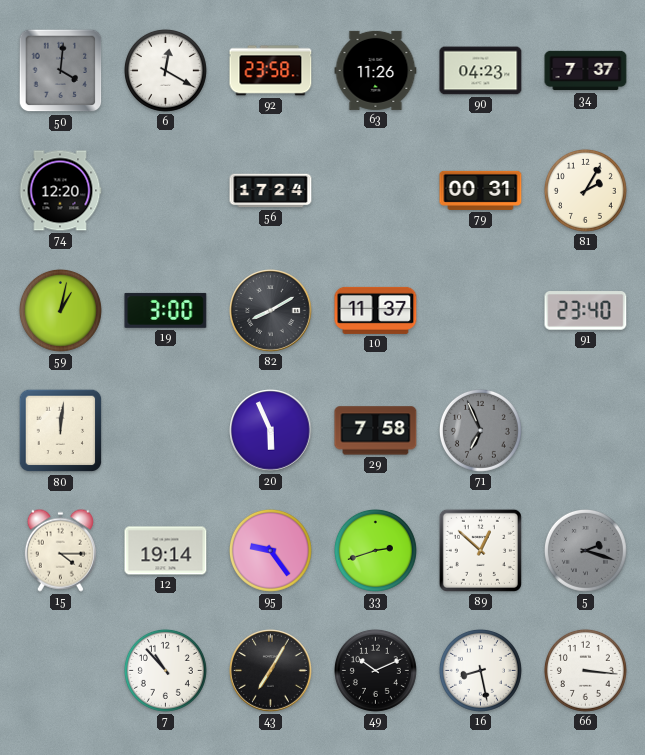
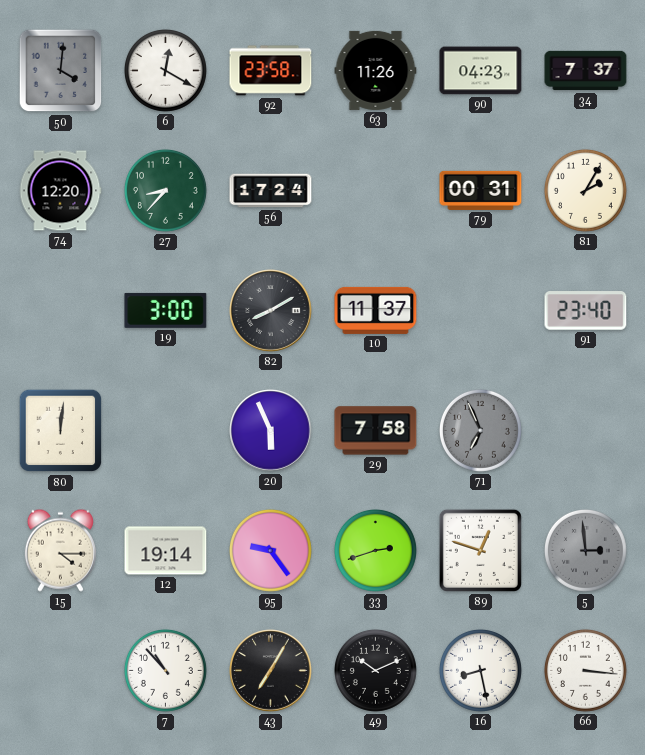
27: none -> 8:37 (165, 190)
59: 1:02 -> none (60, 310)
89: 12:52 -> 12:48 (480, 550)
5: 2:18 -> 2:59 (585, 550)
